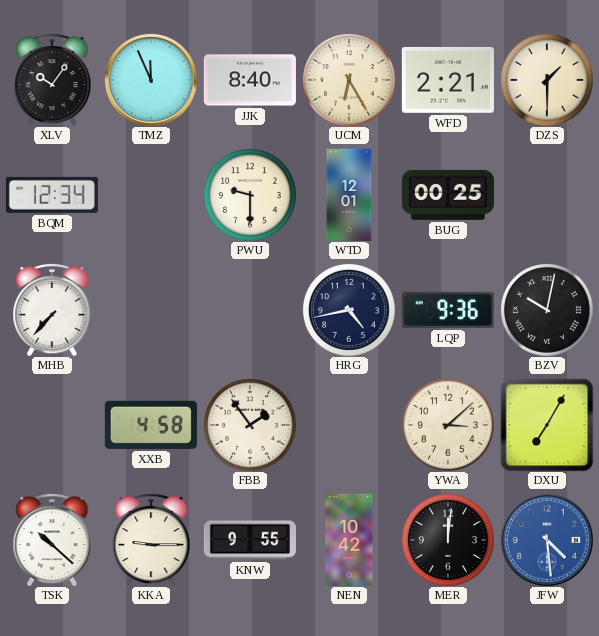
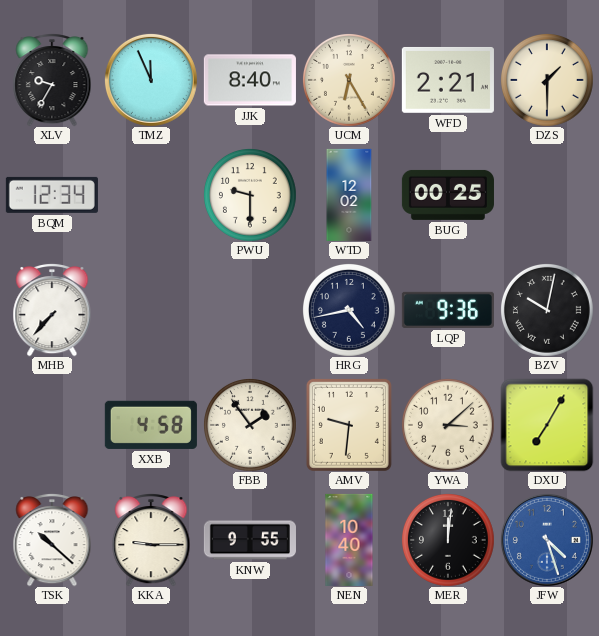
XLV: 10:06 -> 9:35 (52, 80)
WTD: 12:01 -> 12:02 (349, 195)
AMV: none -> 9:31 (349, 425)
NEN: 10:42 -> 10:40 (349, 540)
JFW: 4:29 -> 4:27 (547, 540)
